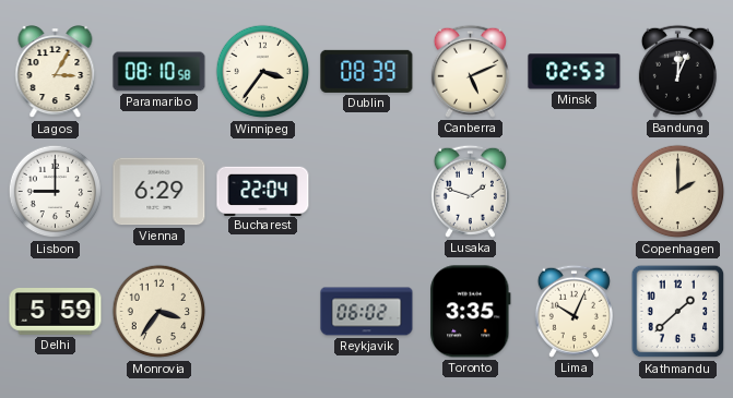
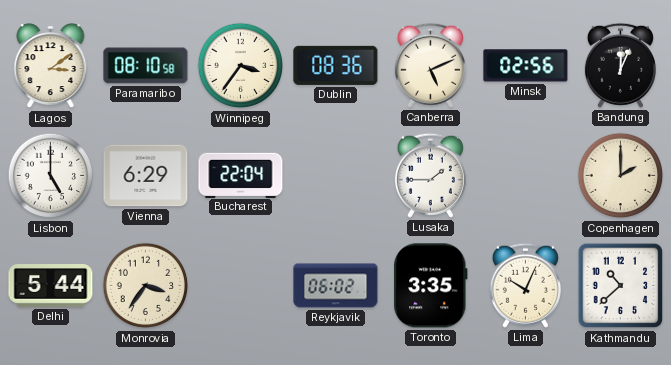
Lagos: 3:05 -> 3:09 (51, 66)
Dublin: 08:39 -> 08:36 (336, 65)
Minsk: 02:53 -> 02:56 (526, 66)
Lisbon: 9:00 -> 5:00 (51, 176)
Lusaka: 1:48 -> 1:45 (430, 175)
Delhi: 5:59 -> 5:44 (51, 286)
Kathmandu: 1:38 -> 10:38 (621, 286)
